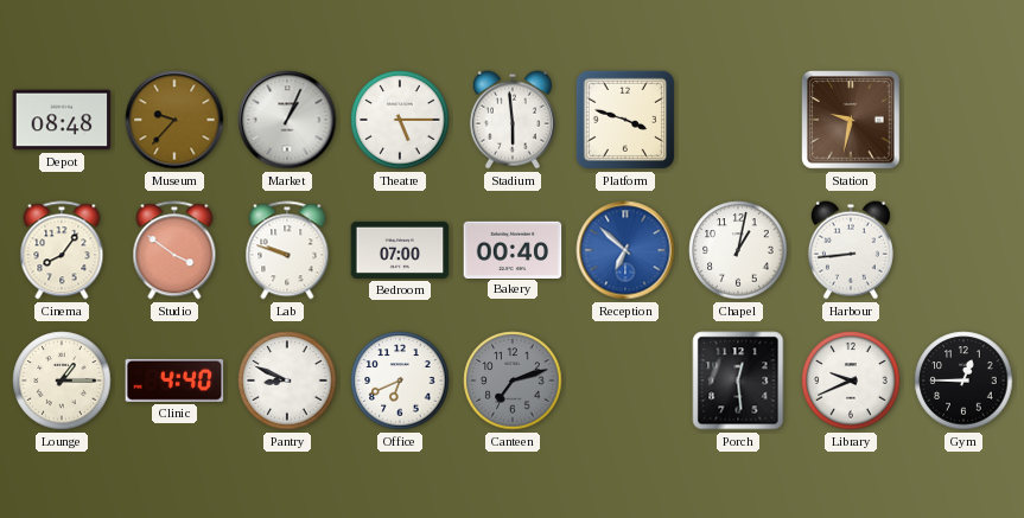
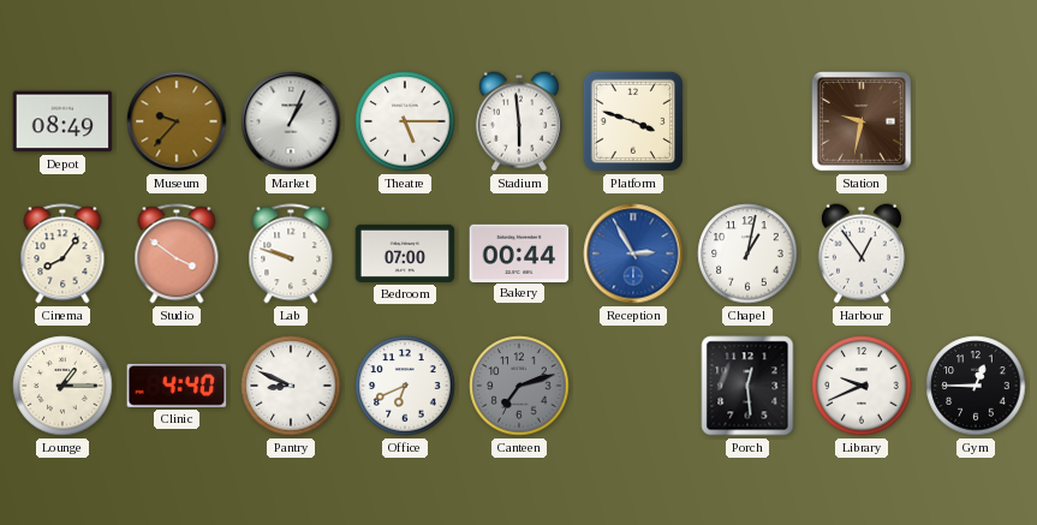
Depot: 08:48 -> 08:49 (62, 121)
Bakery: 00:40 -> 00:44 (519, 252)
Reception: 6:52 -> 2:55 (633, 253)
Harbour: 8:44 -> 12:54 (862, 253)
